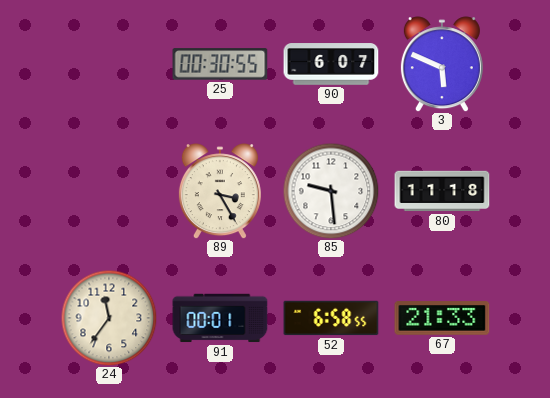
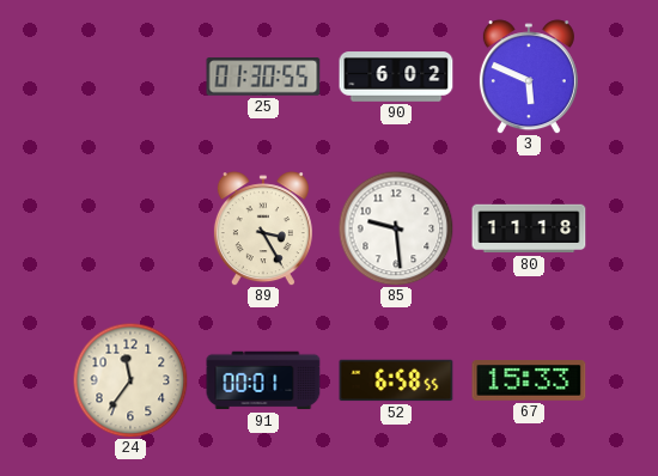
25: 00:30 -> 01:30 (263, 77)
90: 6:07 -> 6:02 (396, 77)
67: 21:33 -> 15:33 (529, 380)
